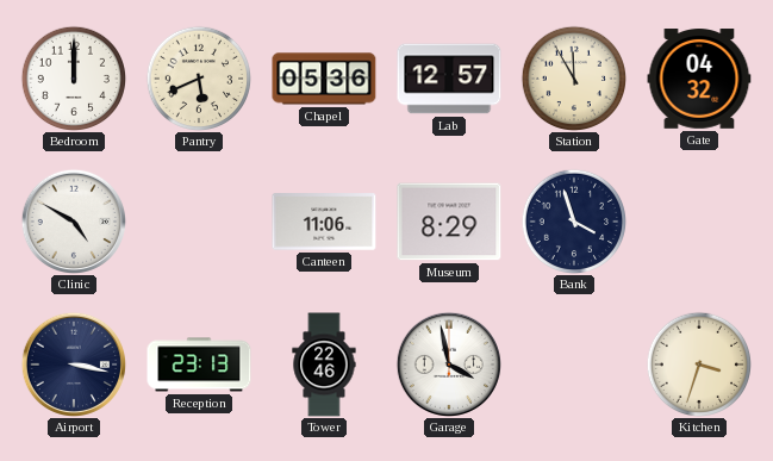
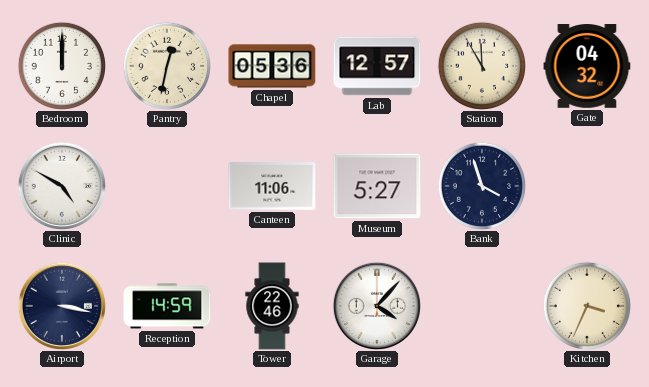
Pantry: 5:41 -> 12:32 (166, 65)
Museum: 8:29 -> 5:27 (377, 186)
Reception: 23:13 -> 14:59 (167, 306)
Garage: 3:58 -> 4:07 (376, 305)
Kitchen: 3:33 -> 3:34 (586, 305)
